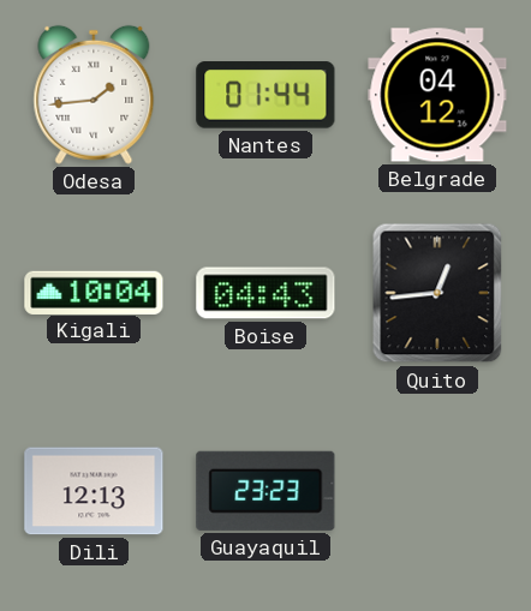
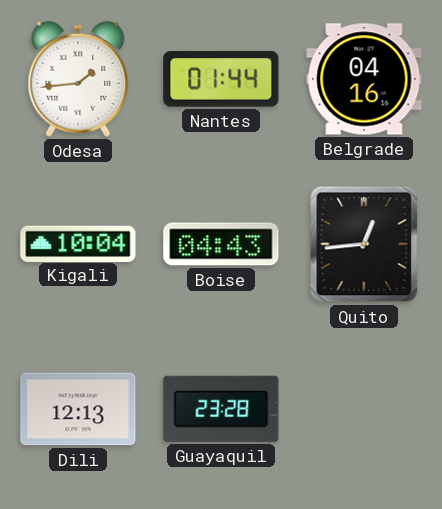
Belgrade: 04:12 -> 04:16 (364, 79)
Guayaquil: 23:23 -> 23:28 (221, 409)
